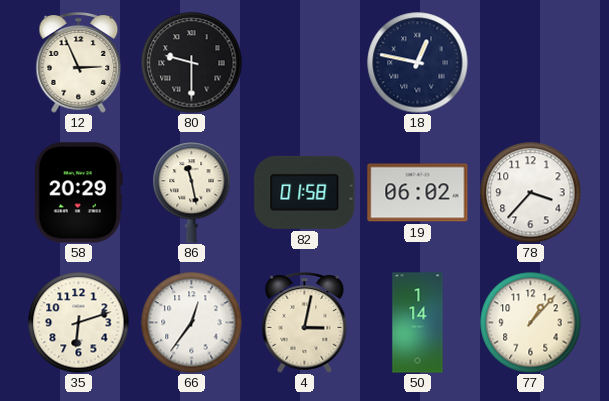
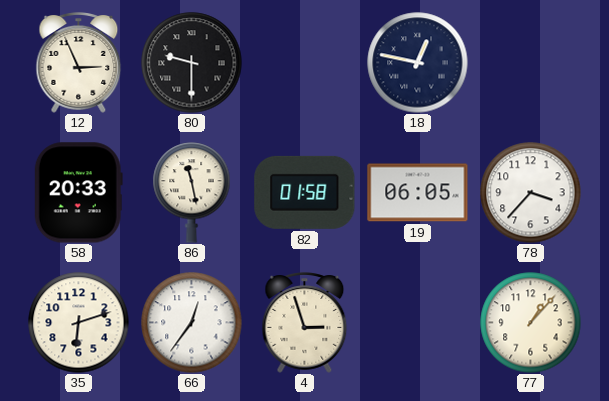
58: 20:29 -> 20:33 (78, 193)
19: 06:02 -> 06:05 (418, 193)
4: 3:02 -> 2:57 (305, 323)
50: 1:14 -> none (418, 323)
